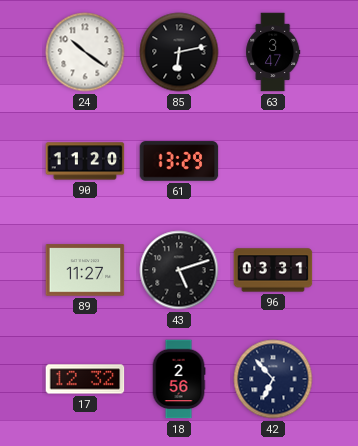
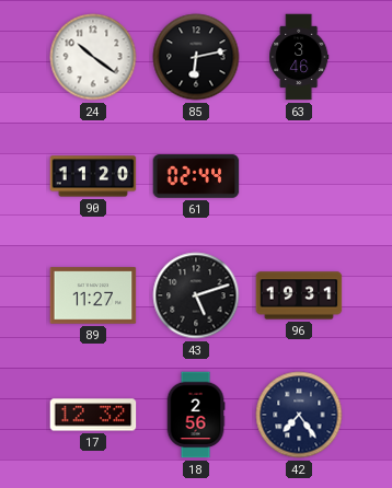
63: 3:47 -> 3:46 (299, 57)
61: 13:29 -> 02:44 (196, 176)
96: 03:31 -> 19:31 (299, 295)
42: 6:53 -> 7:24 (299, 415)
